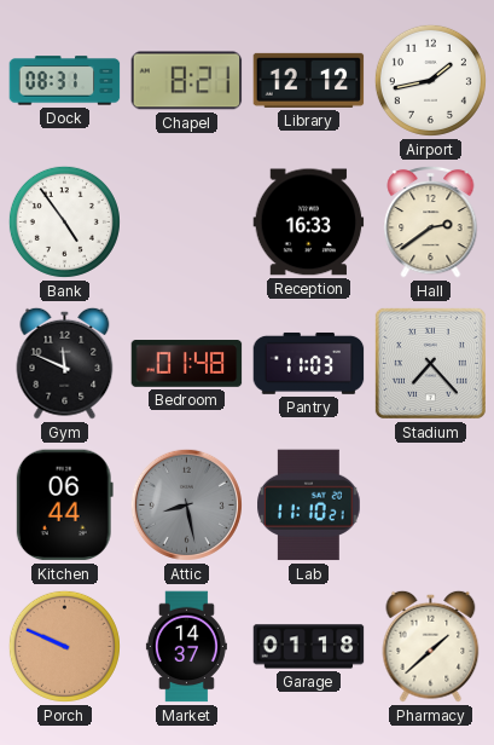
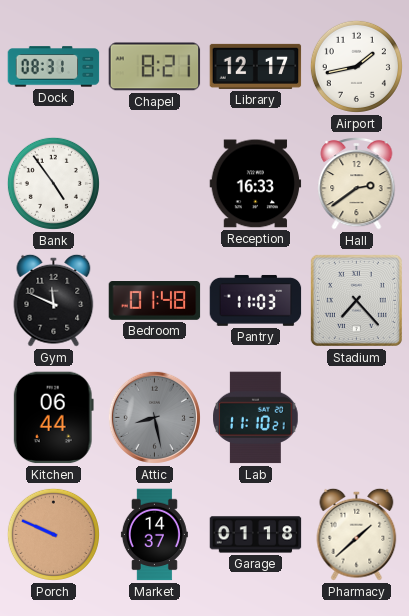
Library: 12:12 -> 12:17 (256, 66)
